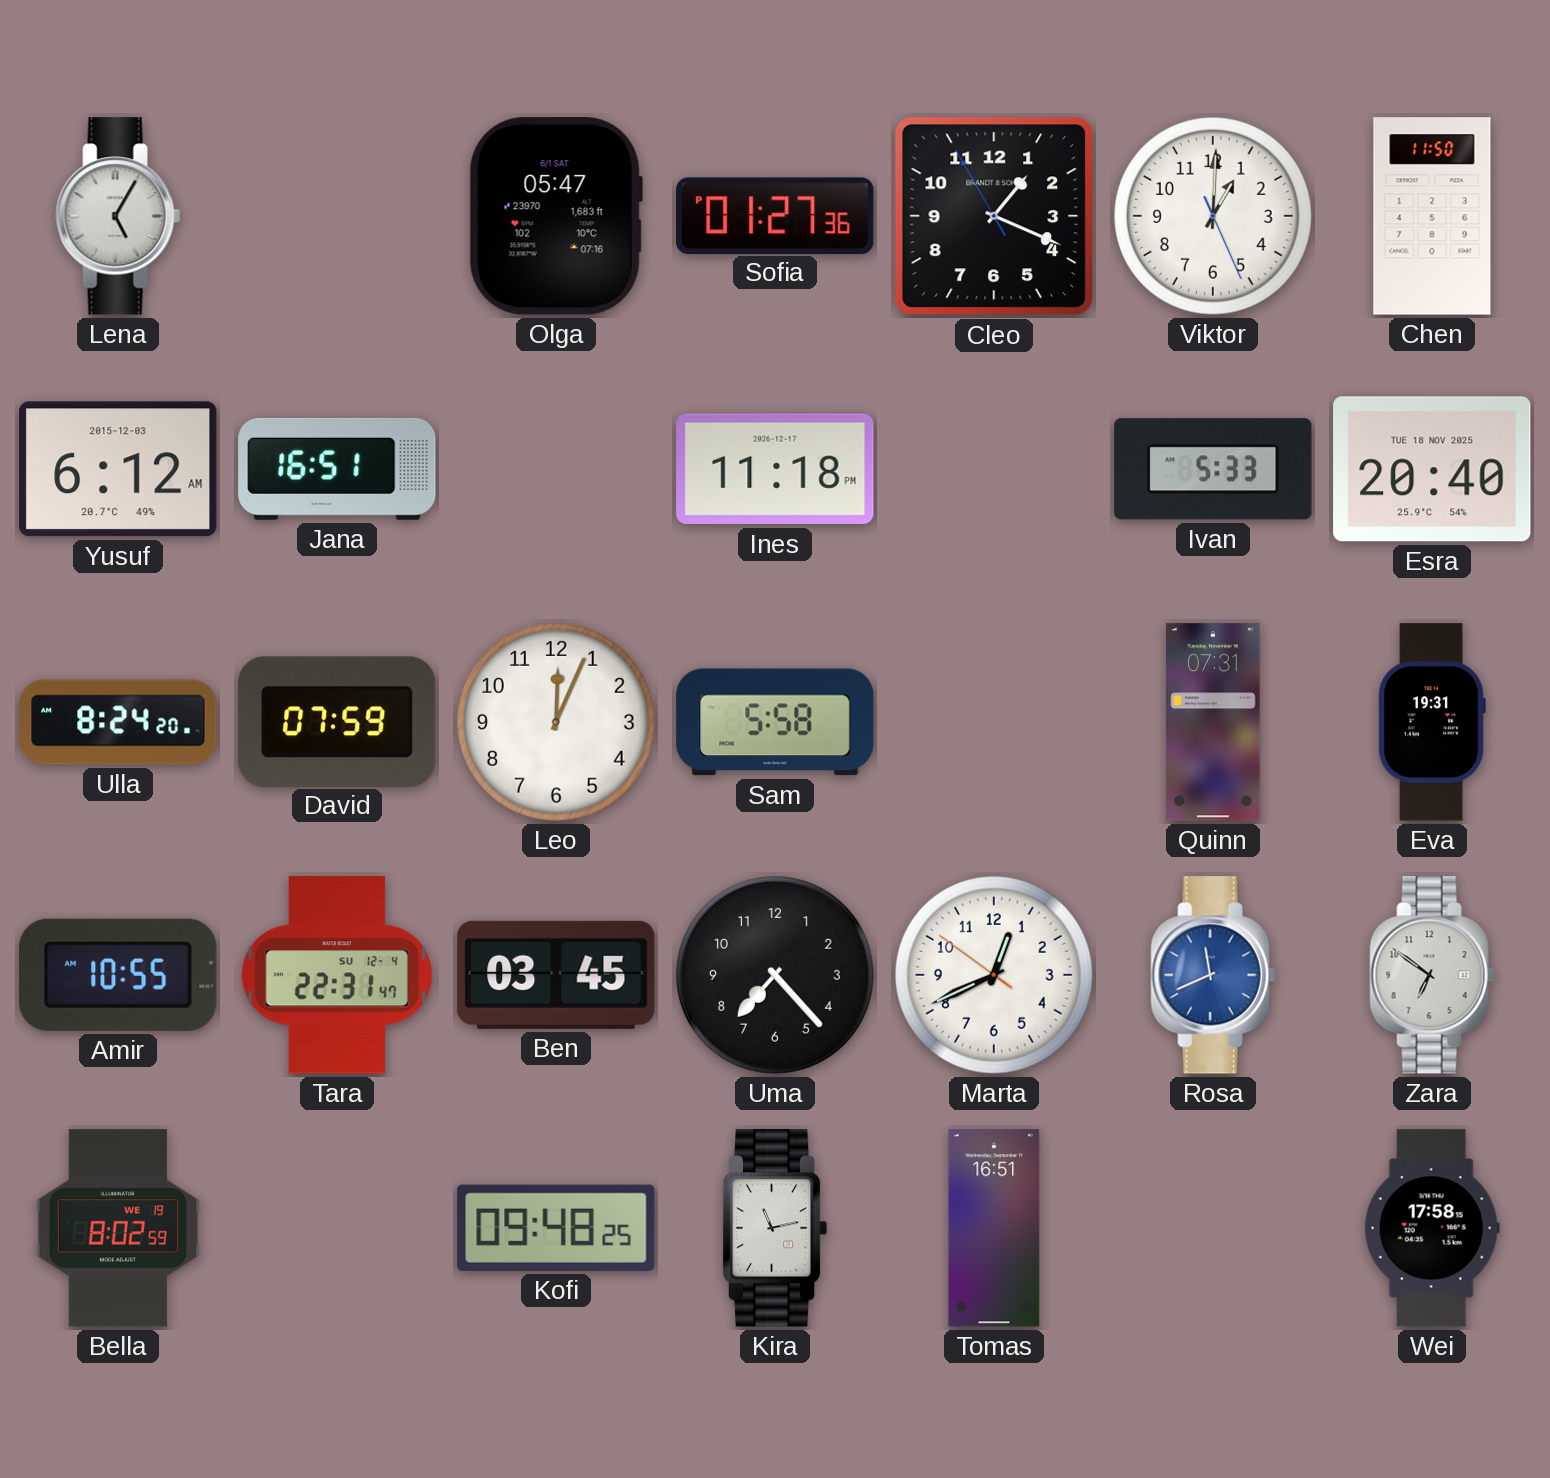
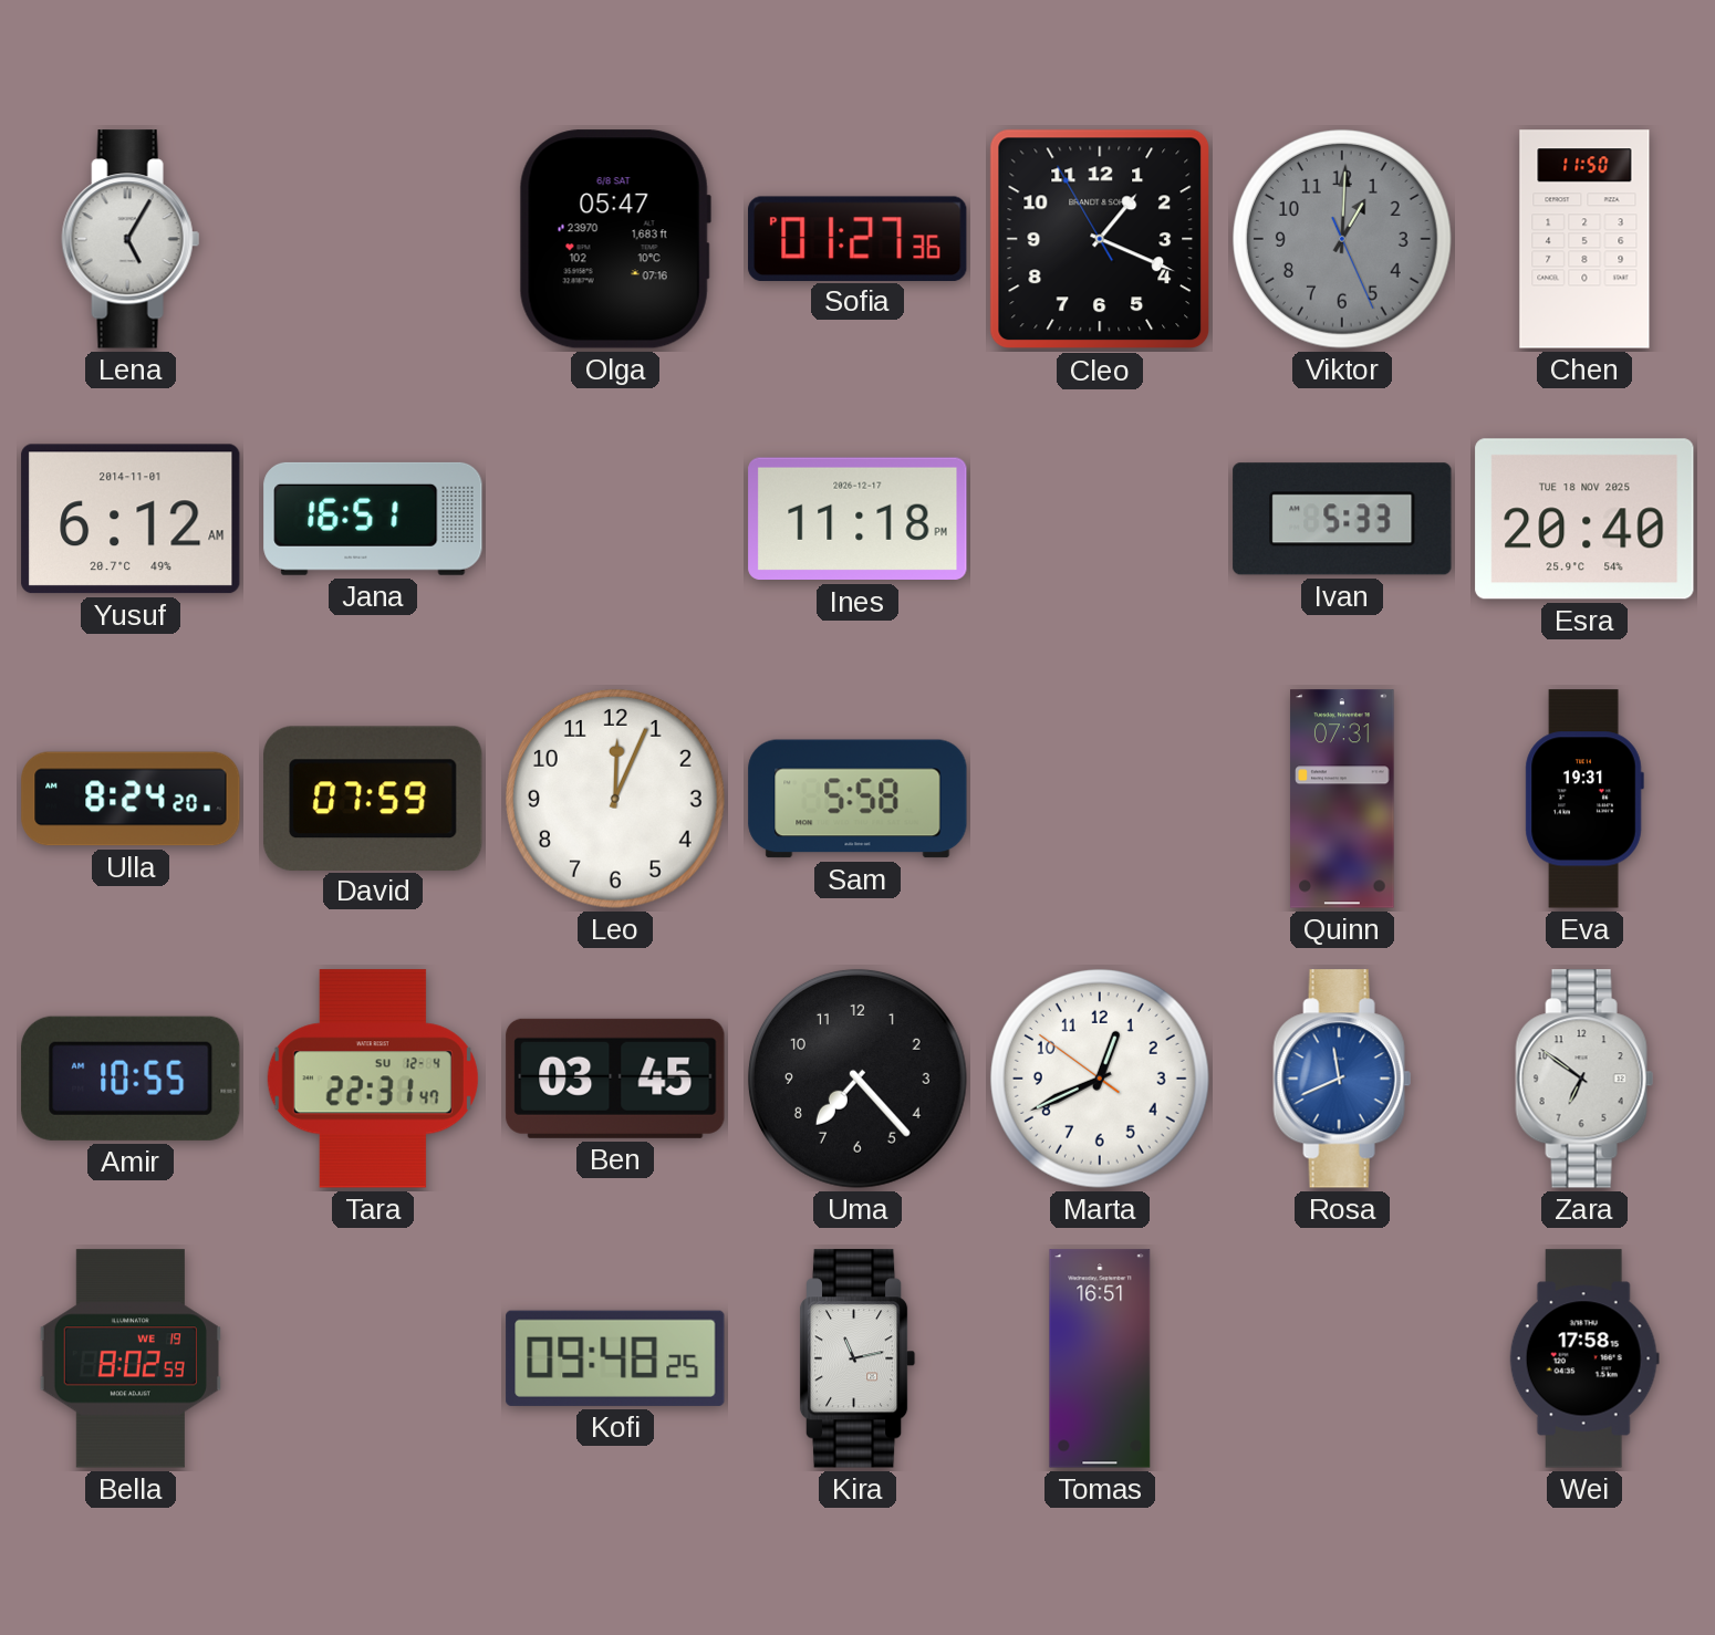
Olga date: 6/1 SAT -> 6/8 SAT (615, 239)
Viktor dial: white -> grey (1342, 239)
Yusuf date: 2015-12-03 -> 2014-11-01 (131, 519)
